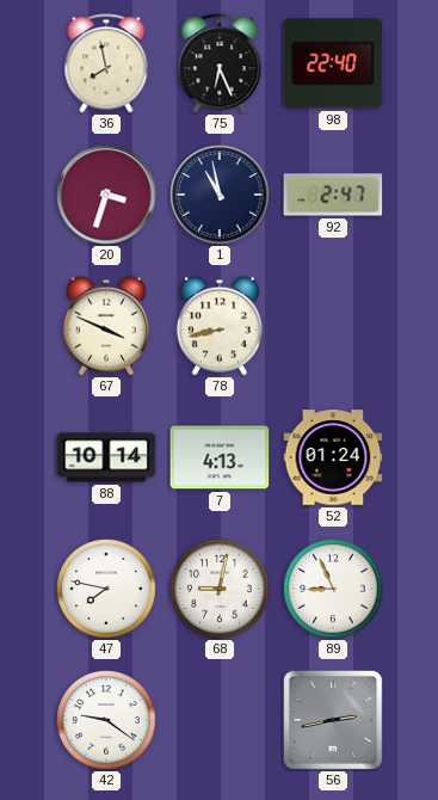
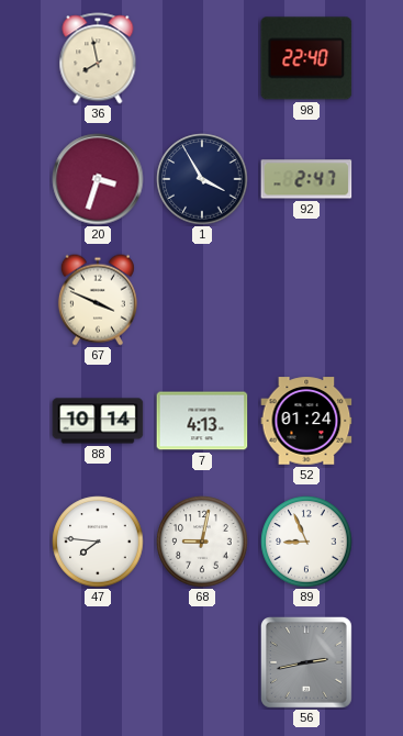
75: 6:26 -> none (220, 63)
1: 10:58 -> 3:55 (202, 179)
78: 8:43 -> none (220, 326)
47: 7:47 -> 7:46 (98, 542)
42: 9:21 -> none (106, 720)
